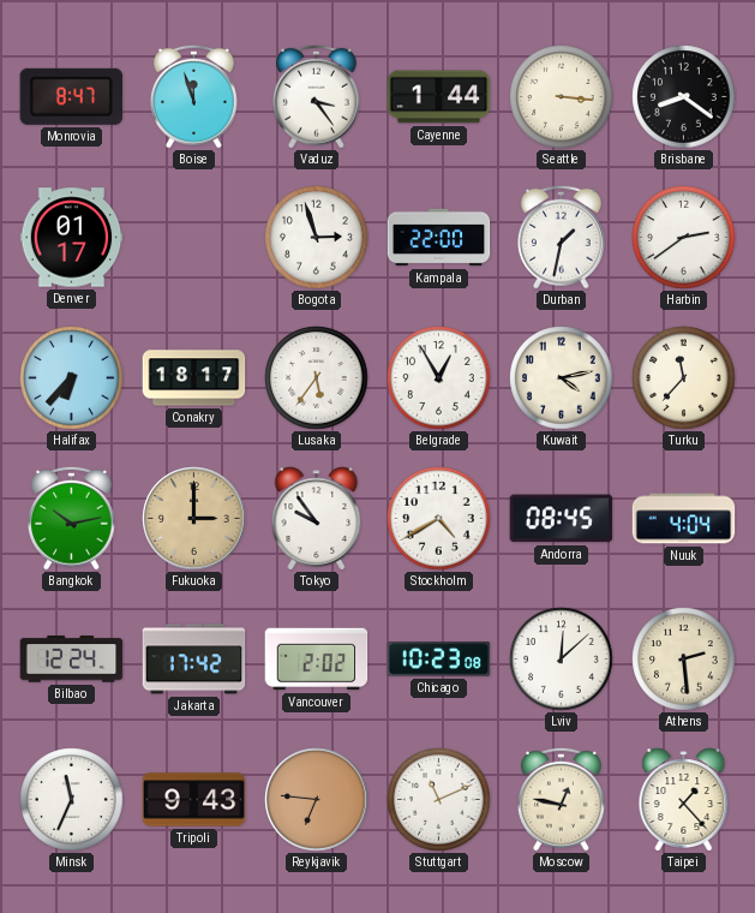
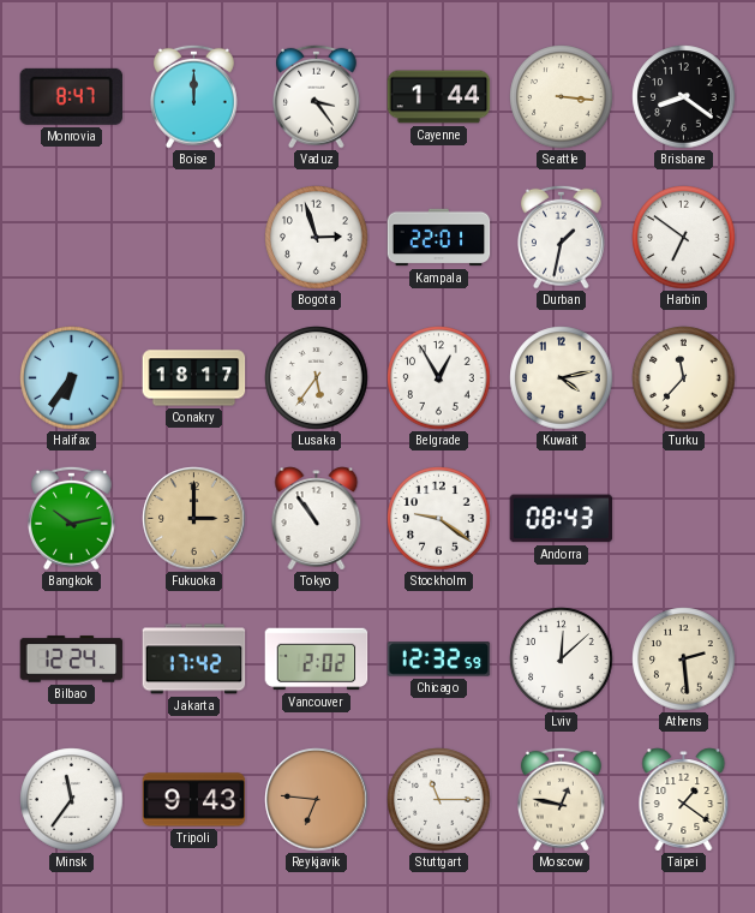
Boise: 11:57 -> 12:00 (194, 96)
Denver: 01:17 -> none (72, 238)
Kampala: 22:00 -> 22:01 (439, 238)
Harbin: 2:39 -> 6:51 (684, 238)
Halifax: 6:37 -> 6:36 (72, 378)
Tokyo: 9:54 -> 10:54 (317, 519)
Stockholm: 4:40 -> 9:21 (439, 519)
Andorra: 08:45 -> 08:43 (562, 519)
Nuuk: 4:04 -> none (684, 519)
Chicago: 10:23 -> 12:32 (439, 660)
Minsk: 11:34 -> 11:36 (72, 800)
Stuttgart: 11:11 -> 11:15 (439, 800)
Taipei: 1:23 -> 1:21 (684, 800)
